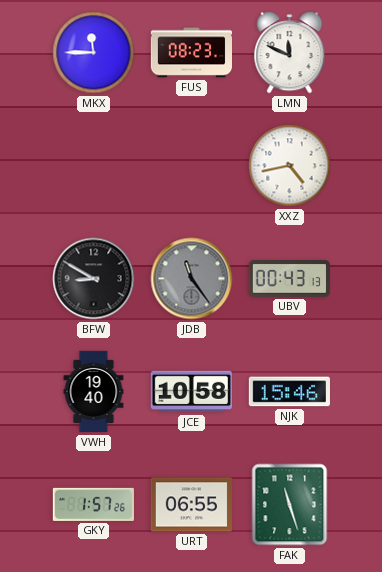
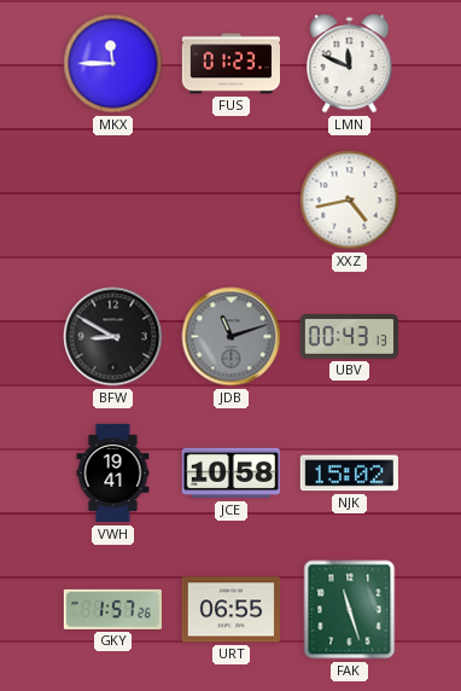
FUS: 08:23 -> 01:23 (230, 64)
JDB: 11:24 -> 11:12 (232, 337)
VWH: 19:40 -> 19:41 (113, 474)
NJK: 15:46 -> 15:02 (349, 474)
